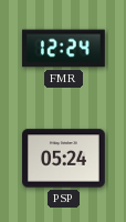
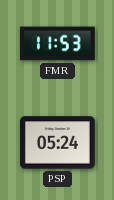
FMR: 12:24 -> 11:53 (57, 44)
